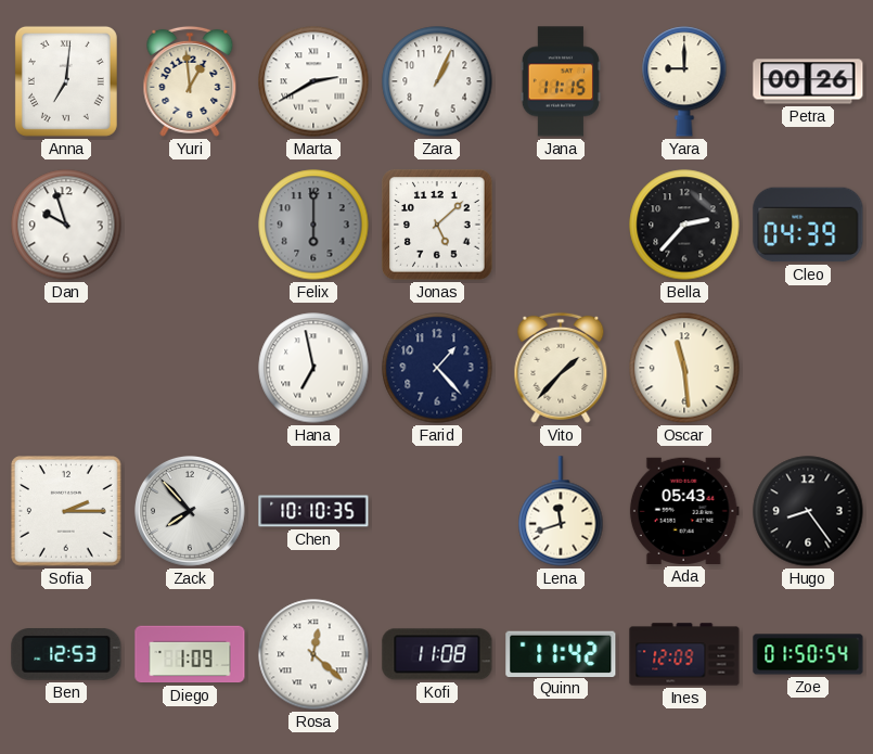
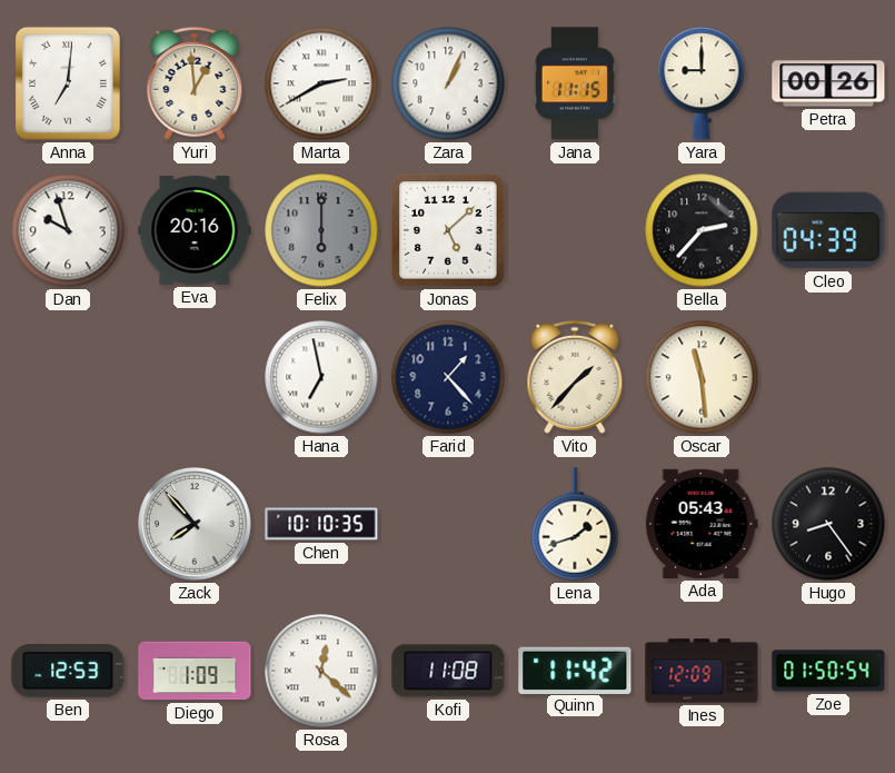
Eva: none -> 20:16 (195, 231)
Sofia: 2:15 -> none (66, 511)
Lena: 11:42 -> 1:42 (575, 524)
